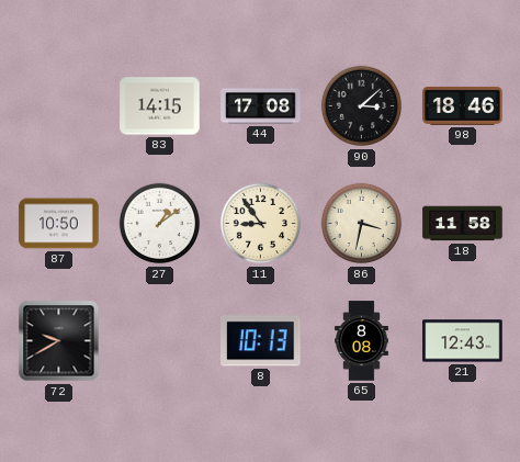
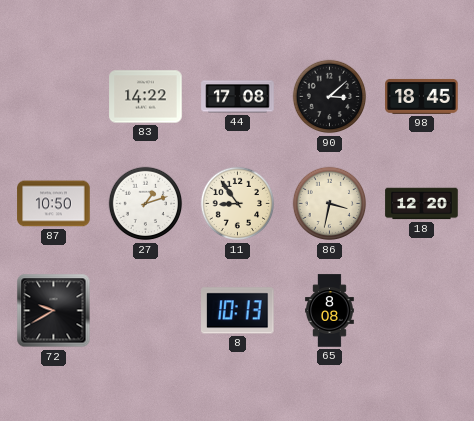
83: 14:15 -> 14:22 (146, 97)
98: 18:46 -> 18:45 (422, 96)
27: 1:09 -> 1:12 (146, 204)
18: 11:58 -> 12:20 (422, 204)
21: 12:43 -> none (463, 341)
